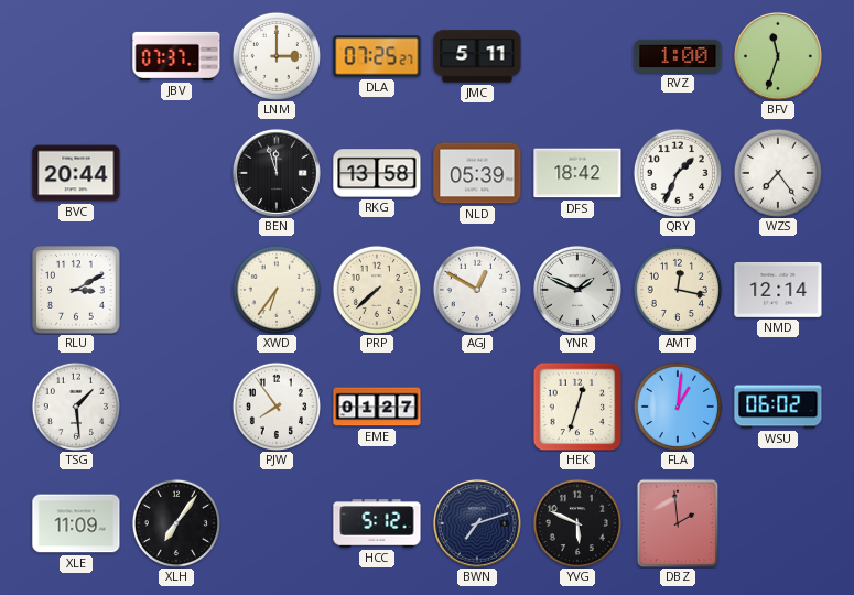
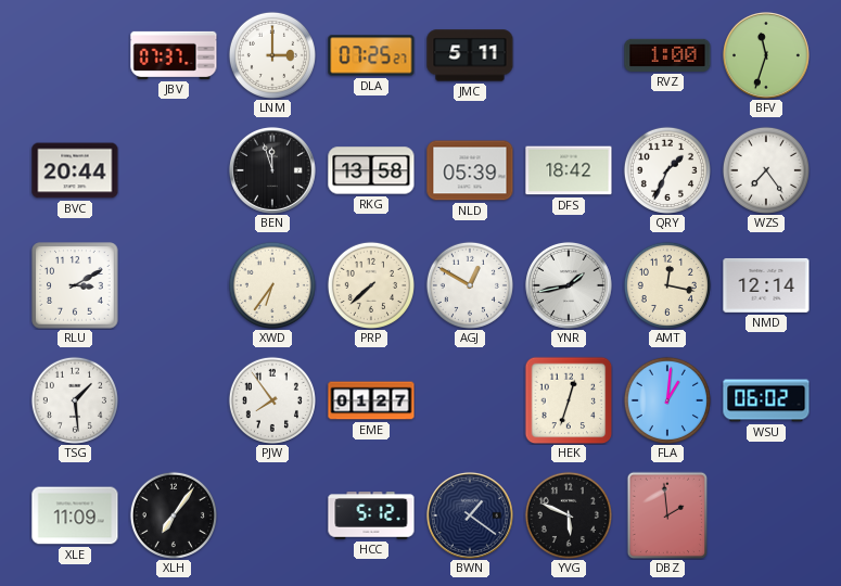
YNR: 1:49 -> 1:43 (569, 285)
BWN: 7:12 -> 1:21 (470, 515)
